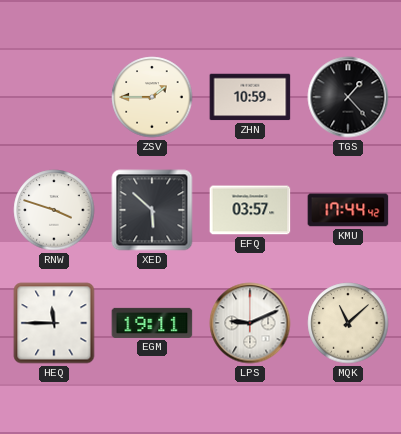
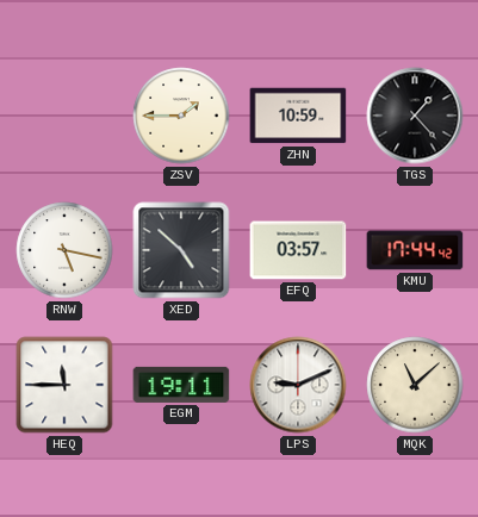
RNW: 3:48 -> 5:17 (64, 250)
XED: 5:52 -> 4:52 (181, 250)
